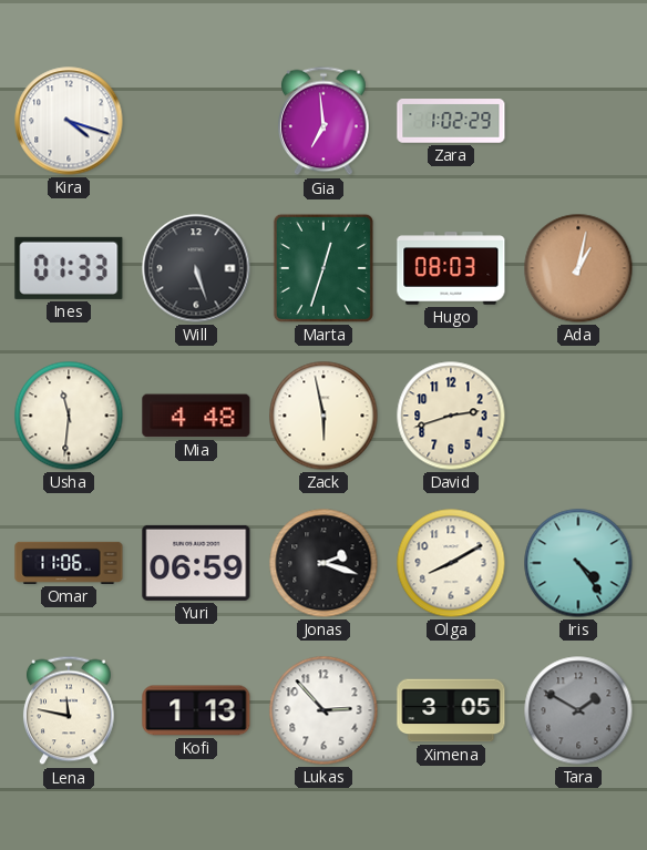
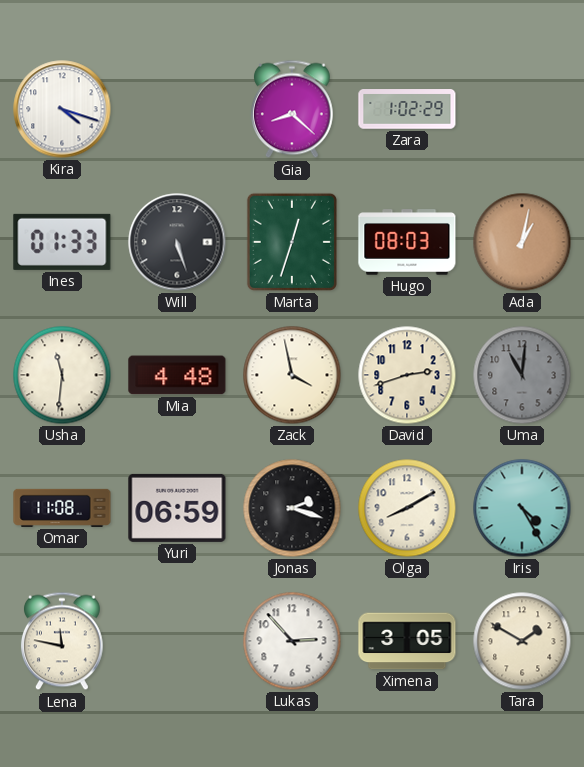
Gia: 6:59 -> 8:22 (292, 109)
Zack: 5:58 -> 3:58 (292, 375)
Uma: none -> 11:01 (522, 375)
Omar: 11:06 -> 11:08 (62, 508)
Iris: 4:24 -> 4:25 (522, 508)
Kofi: 1:13 -> none (196, 710)
Tara dial: grey -> cream (522, 641)
